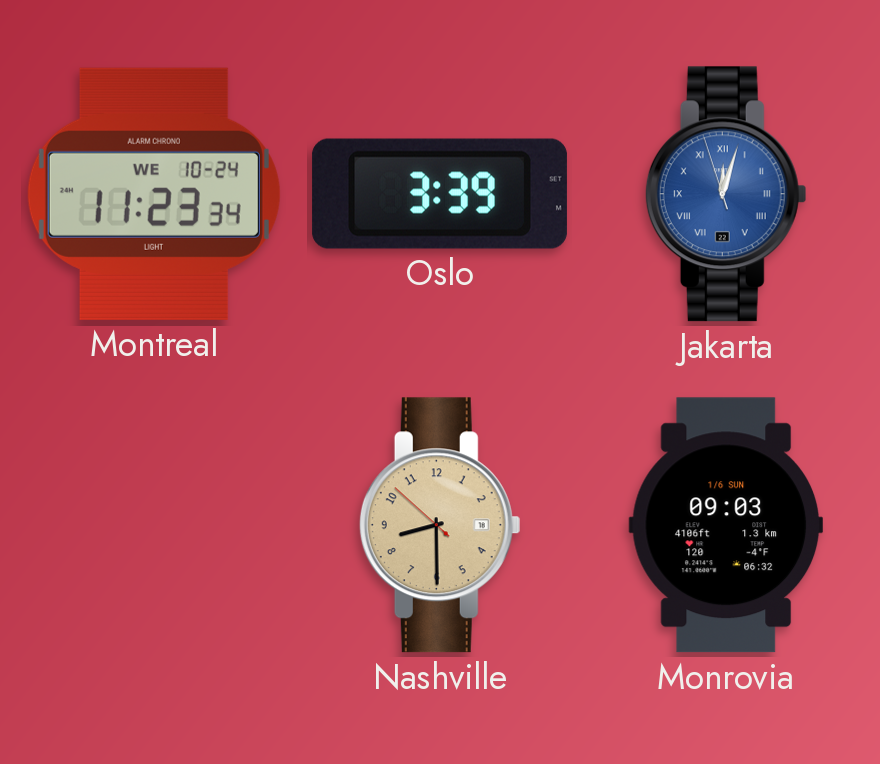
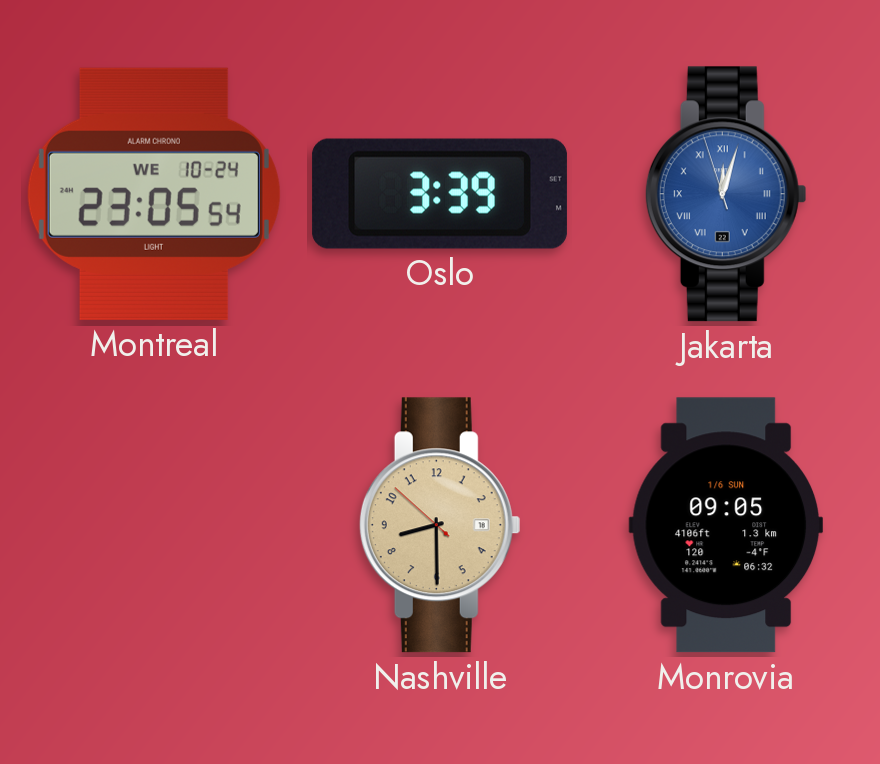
Montreal: 11:23 -> 23:05 (154, 194)
Monrovia: 09:03 -> 09:05 (725, 525)
